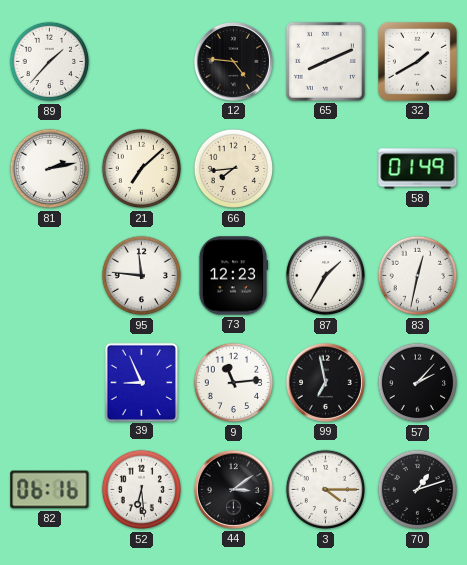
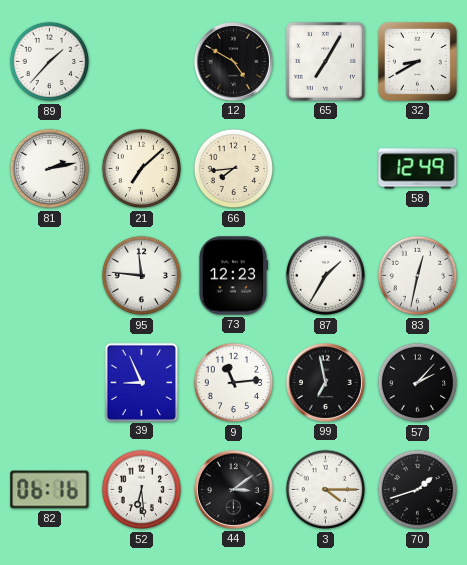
12: 4:46 -> 4:50 (233, 61)
65: 8:11 -> 7:05 (325, 61)
32: 1:40 -> 8:40 (417, 61)
58: 01:49 -> 12:49 (418, 169)
70: 1:12 -> 1:42 (418, 490)
